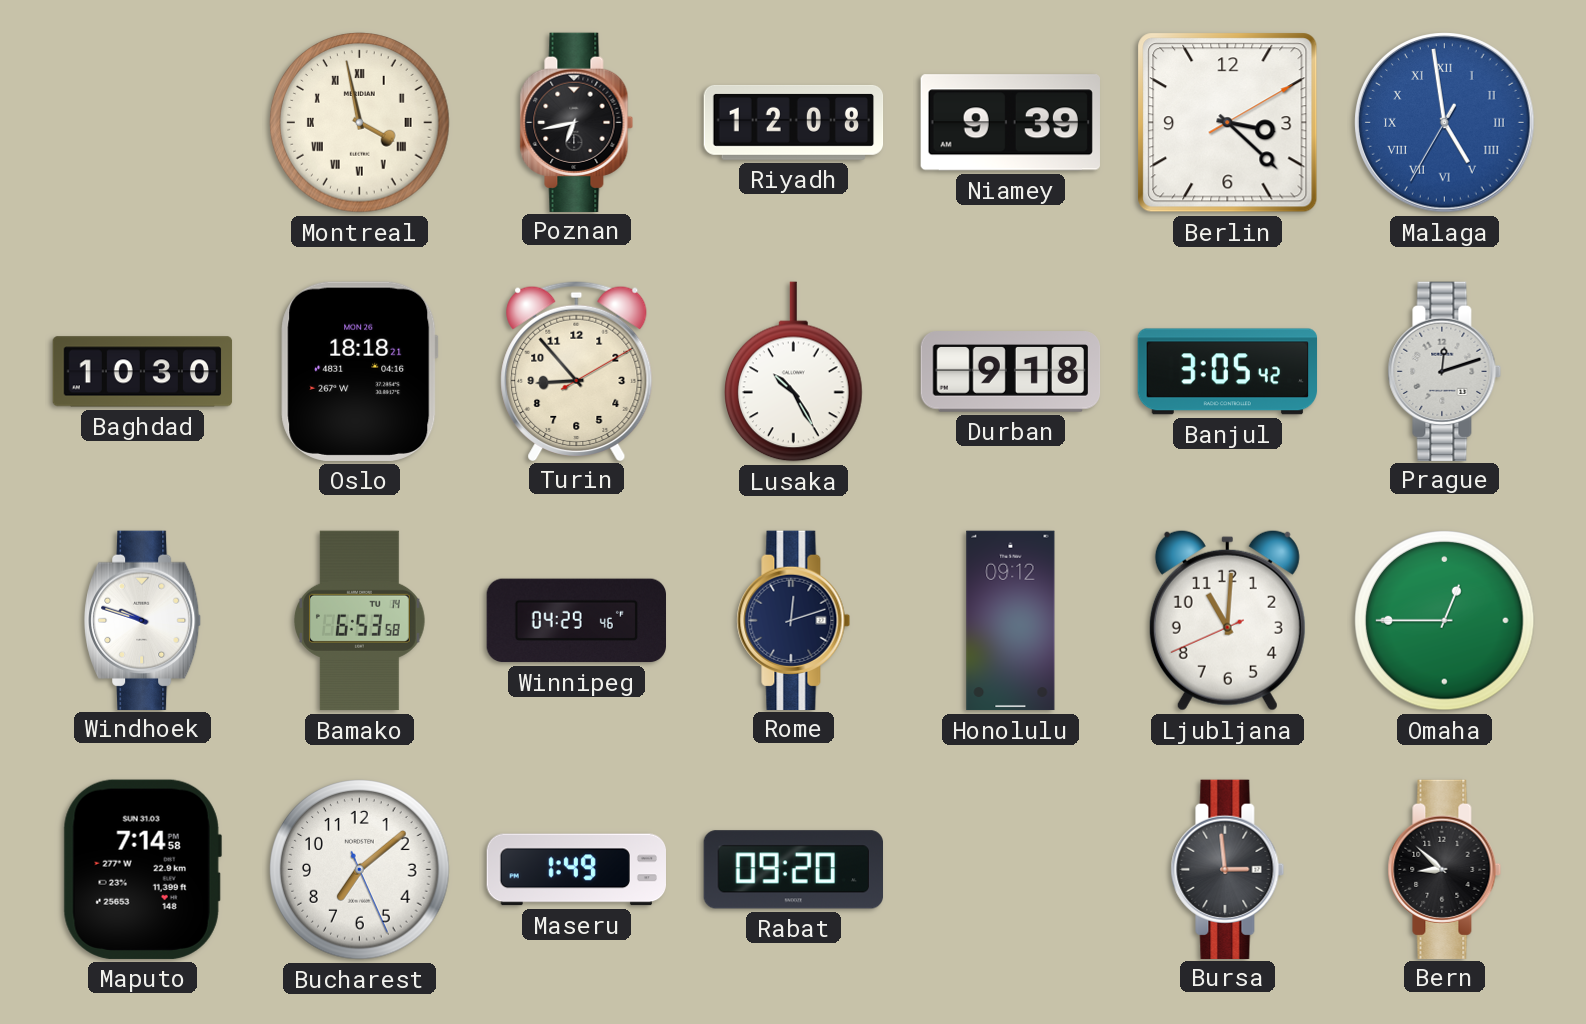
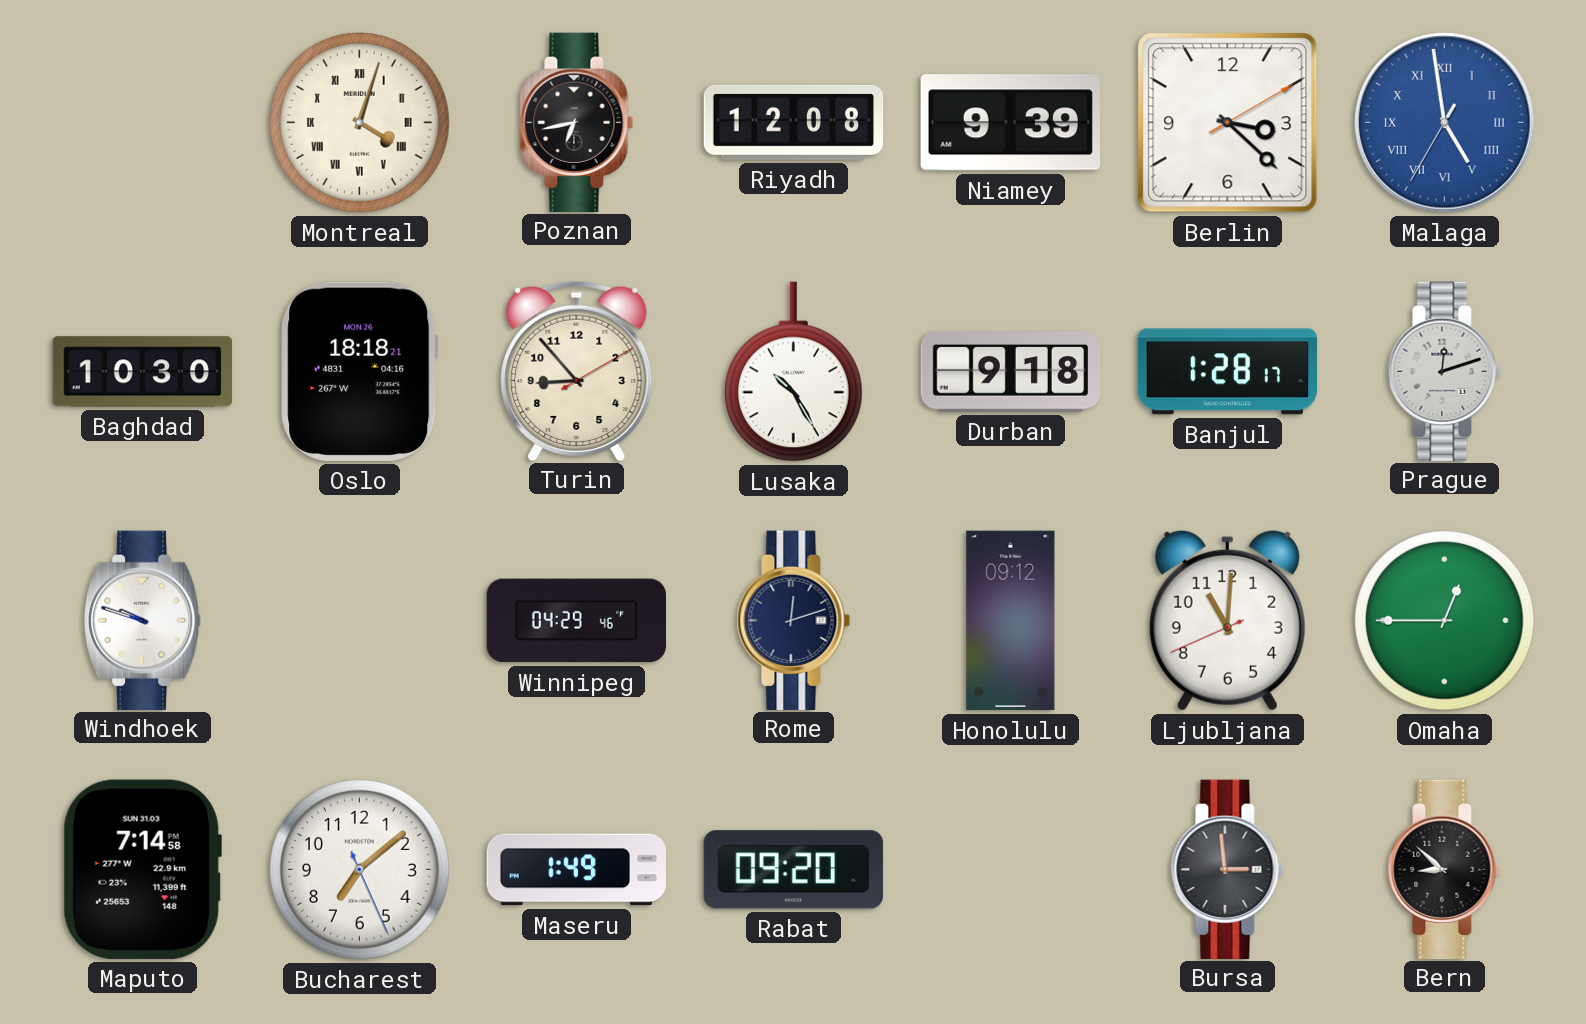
Montreal: 3:58 -> 4:03 (360, 123)
Banjul: 3:05 -> 1:28 (1228, 372)
Bamako: 6:53 -> none (360, 621)
